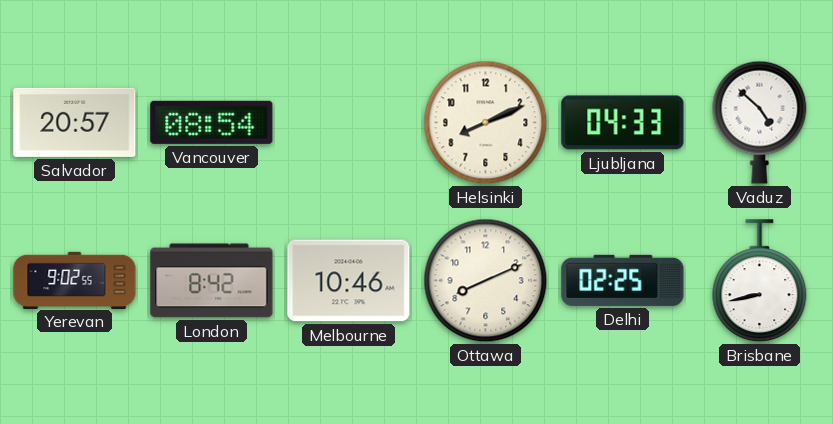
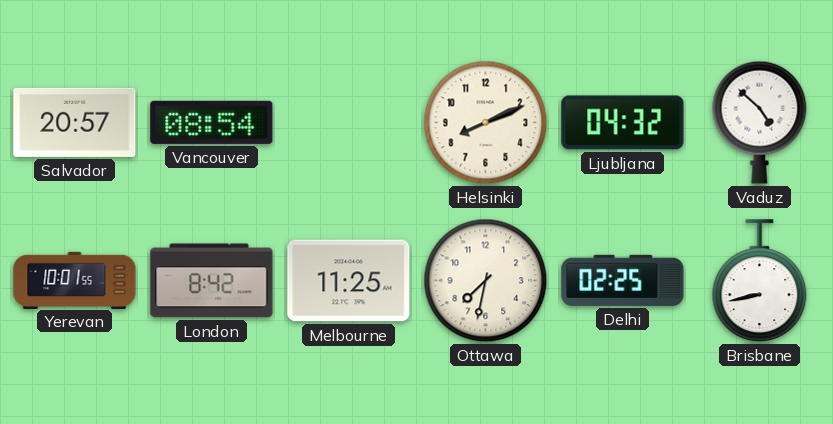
Ljubljana: 04:33 -> 04:32 (623, 123)
Yerevan: 9:02 -> 10:01 (75, 280)
Melbourne: 10:46 -> 11:25 (349, 281)
Ottawa: 8:11 -> 7:32 (486, 281)
